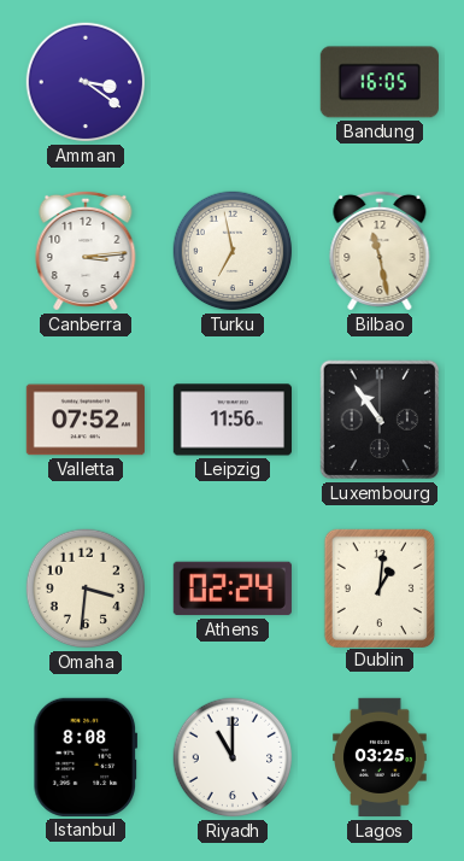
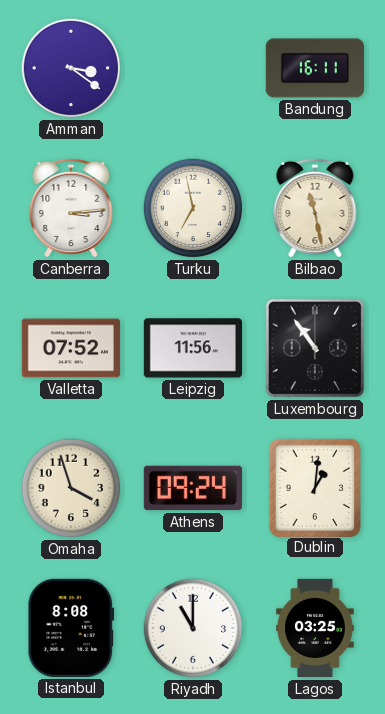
Bandung: 16:05 -> 16:11 (315, 68)
Omaha: 3:31 -> 3:57 (71, 488)
Athens: 02:24 -> 09:24 (193, 488)
